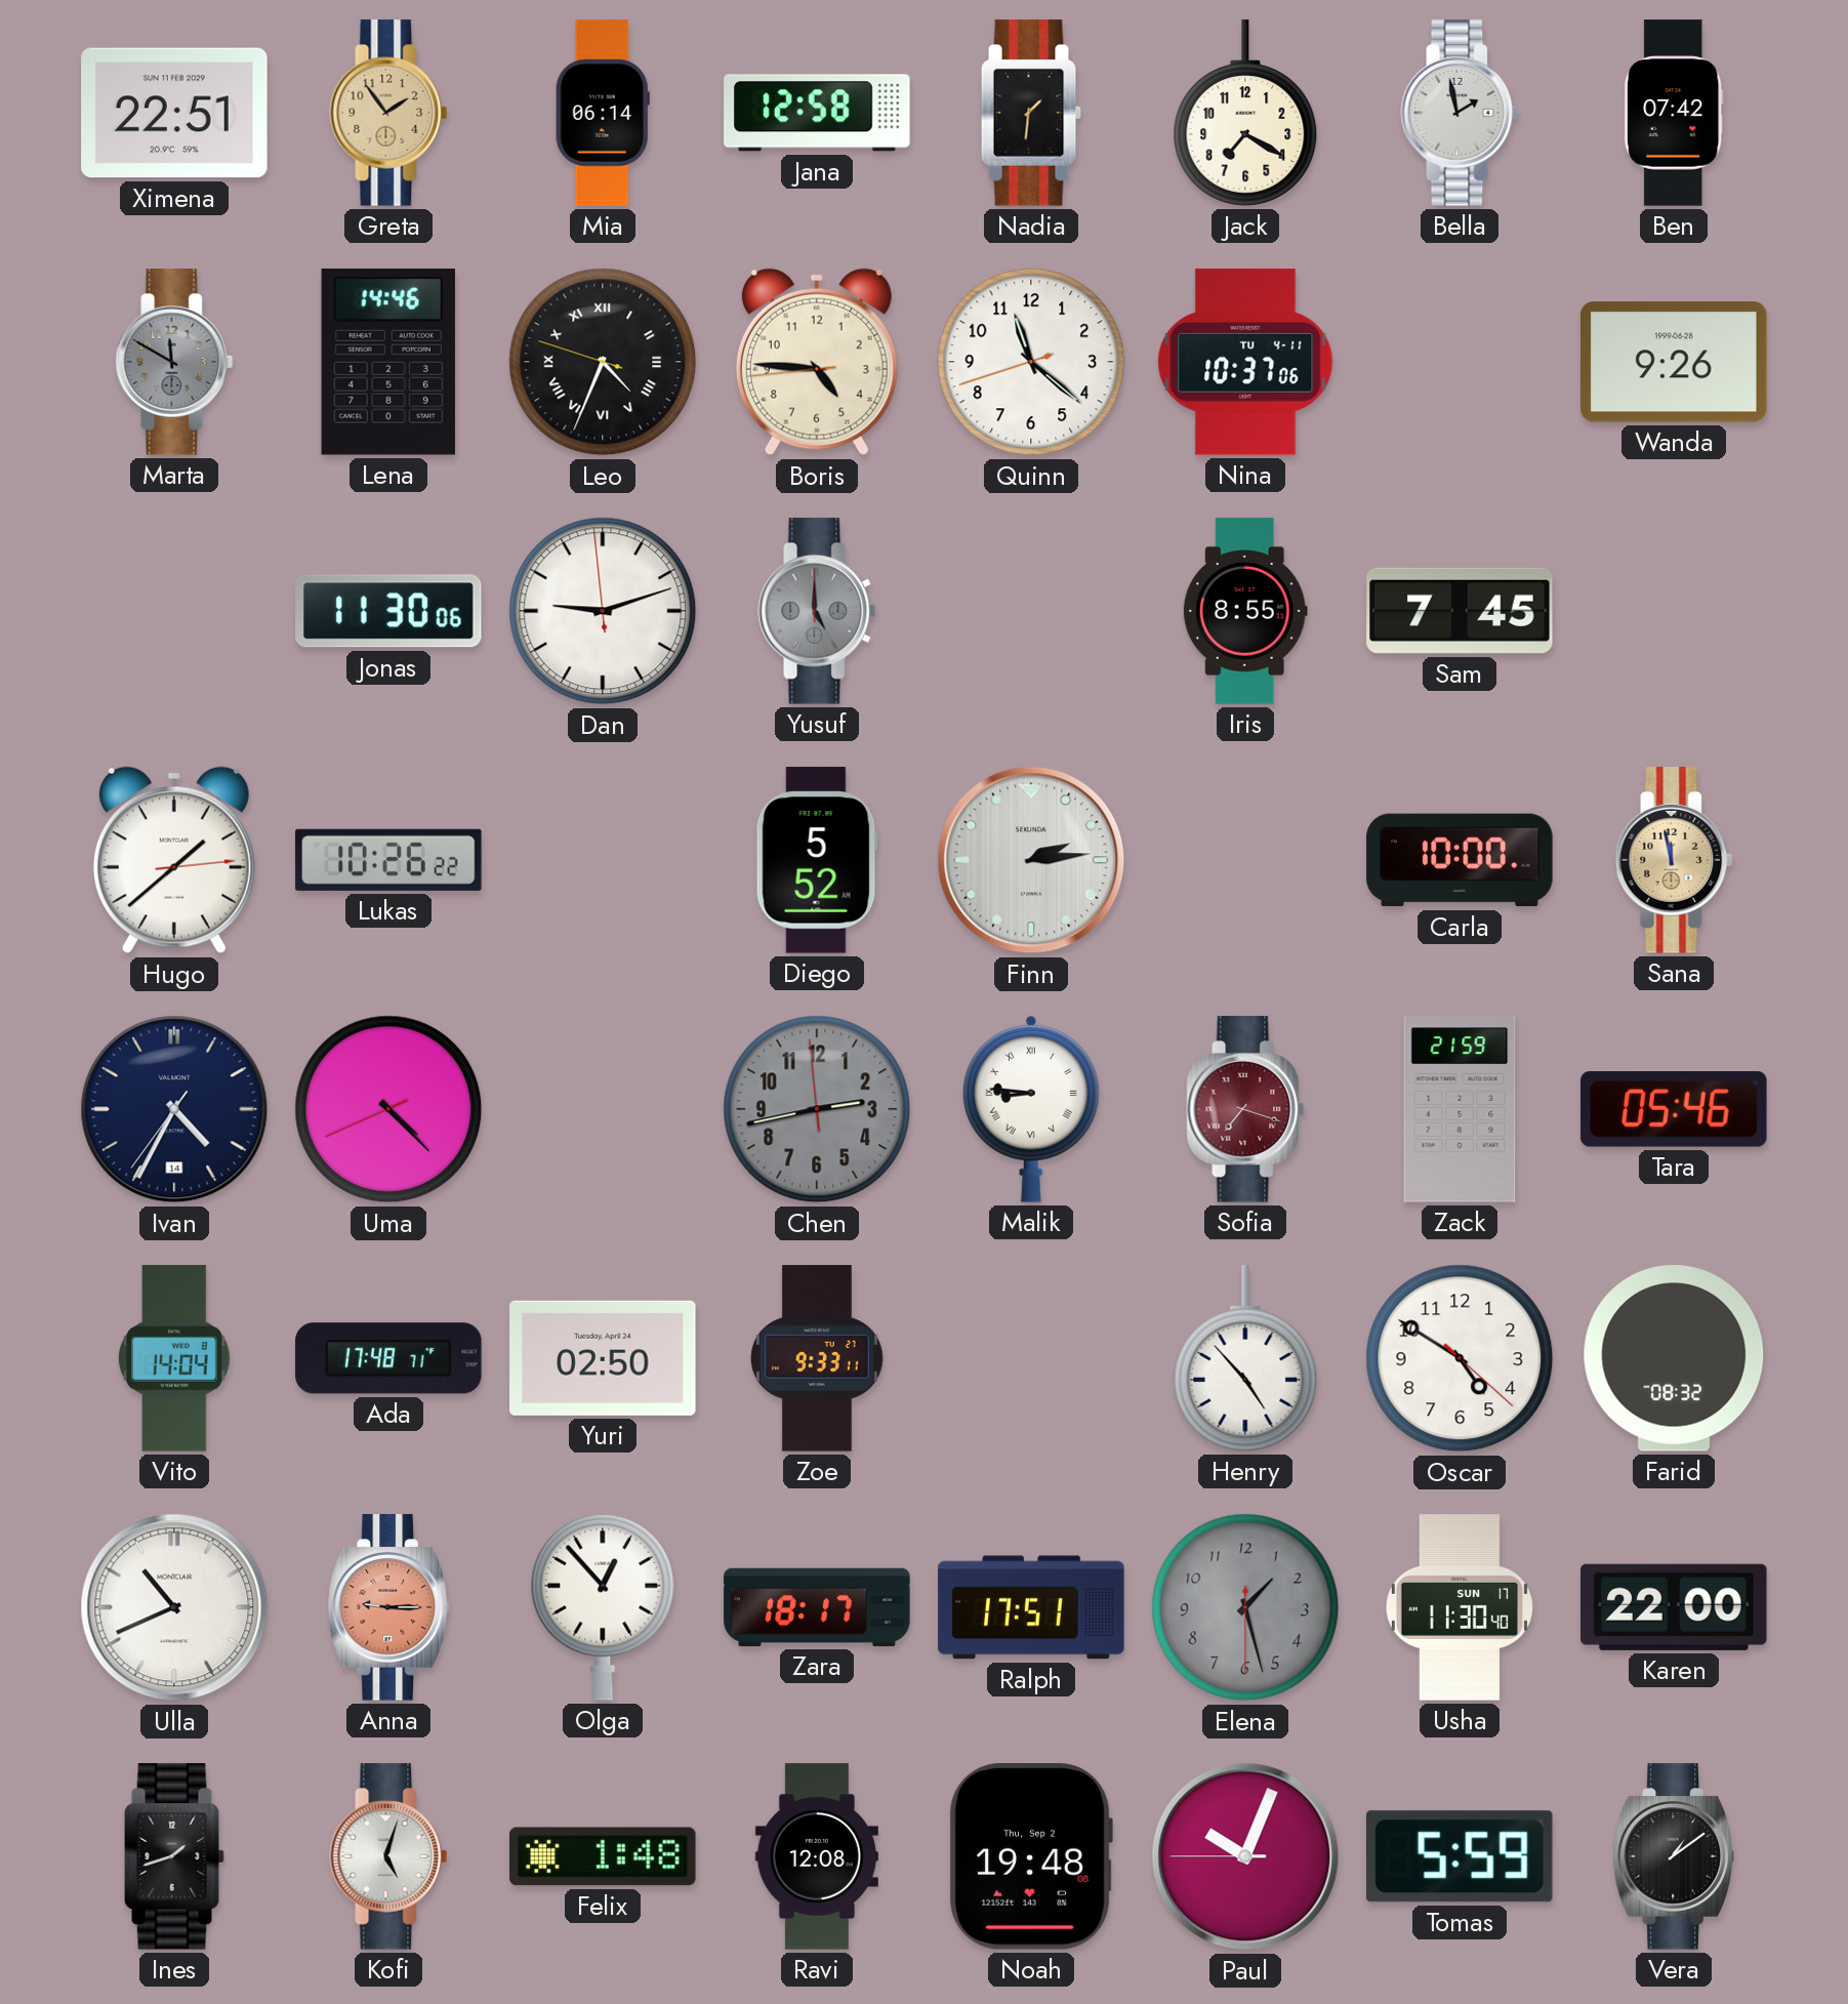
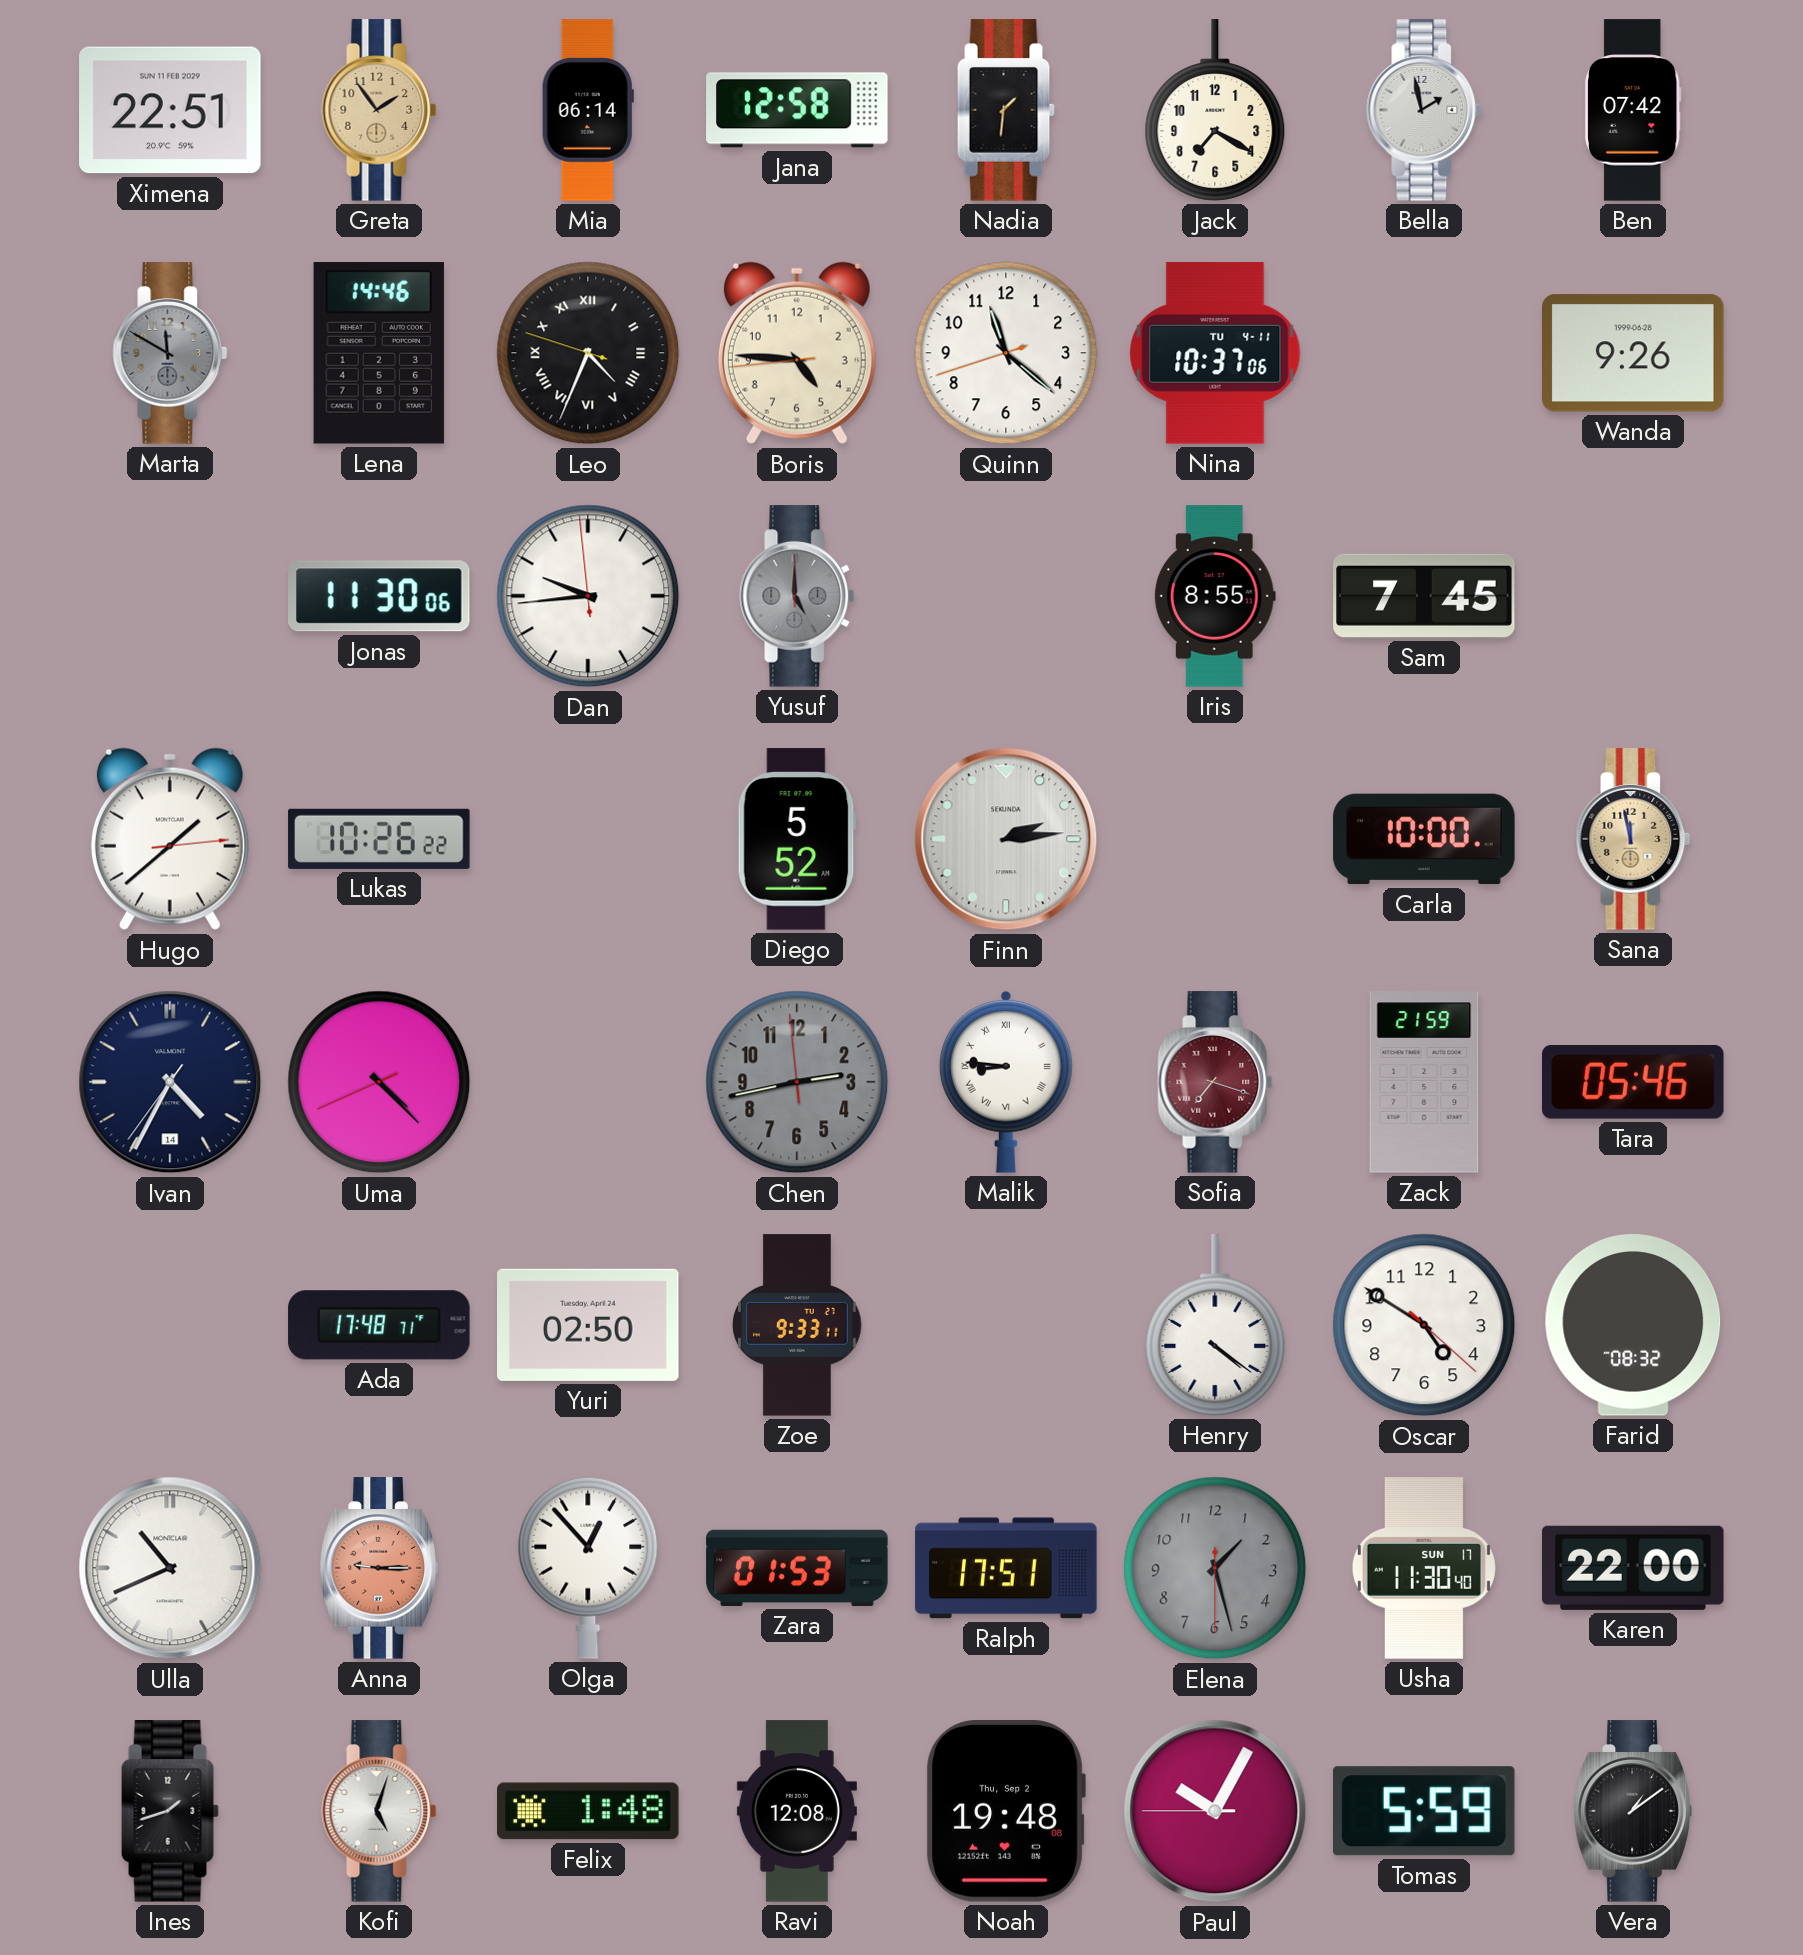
Dan: 9:11 -> 9:43 (588, 596)
Vito: 14:04 -> none (174, 1358)
Henry: 4:53 -> 4:21 (1215, 1325)
Zara: 18:17 -> 01:53 (797, 1568)
Paul: 10:03 -> 10:04 (1215, 1811)
